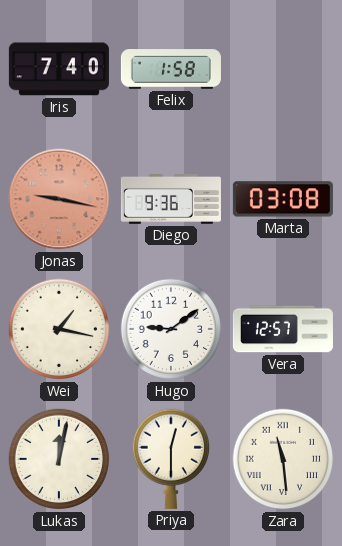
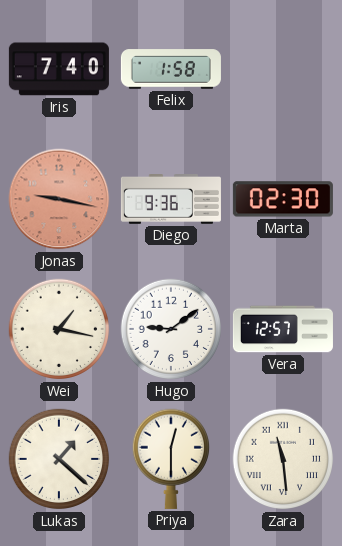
Marta: 03:08 -> 02:30 (283, 199)
Lukas: 12:02 -> 1:22 (59, 459)
